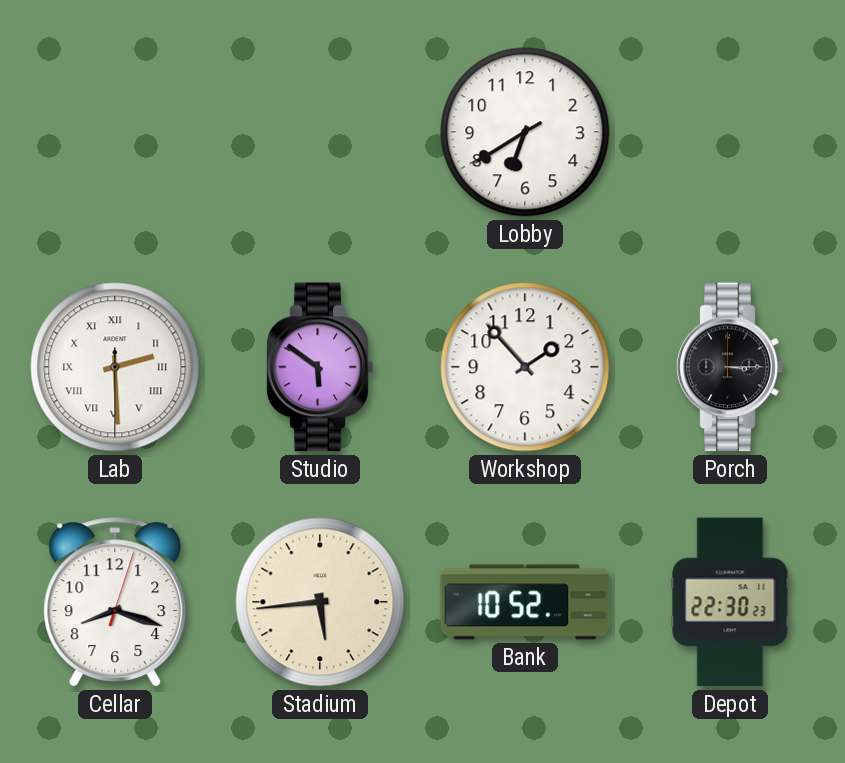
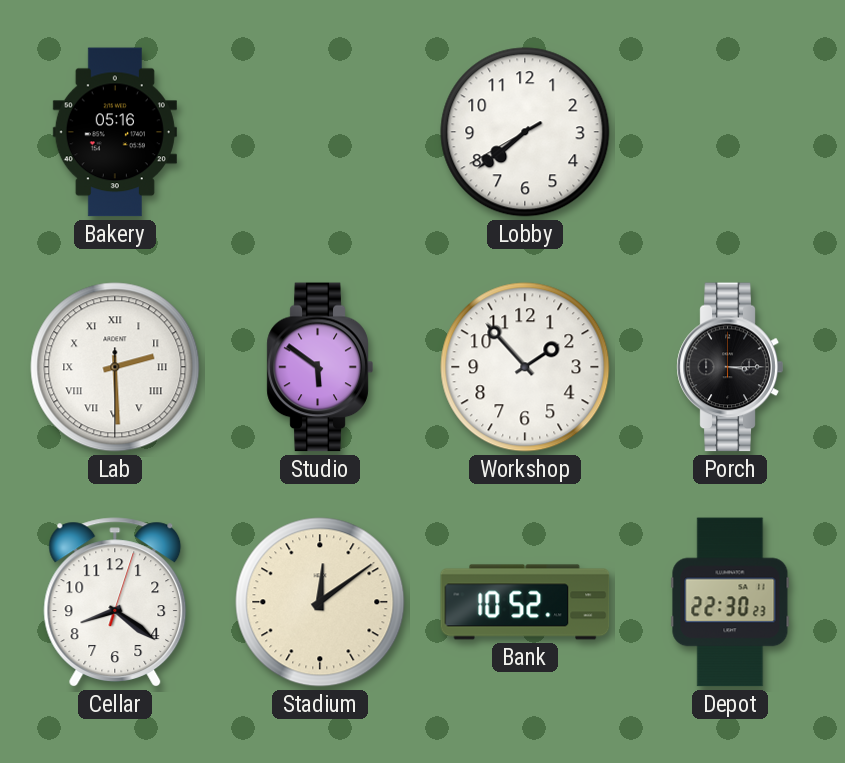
Bakery: none -> 05:16 (115, 132)
Lobby: 6:39 -> 7:38 (525, 132)
Cellar: 8:18 -> 8:21 (115, 602)
Stadium: 5:44 -> 12:09 (320, 602)
